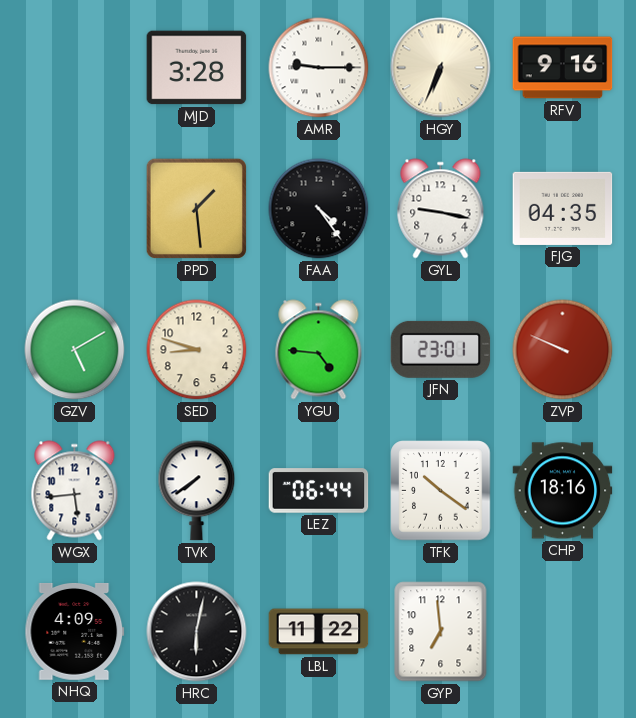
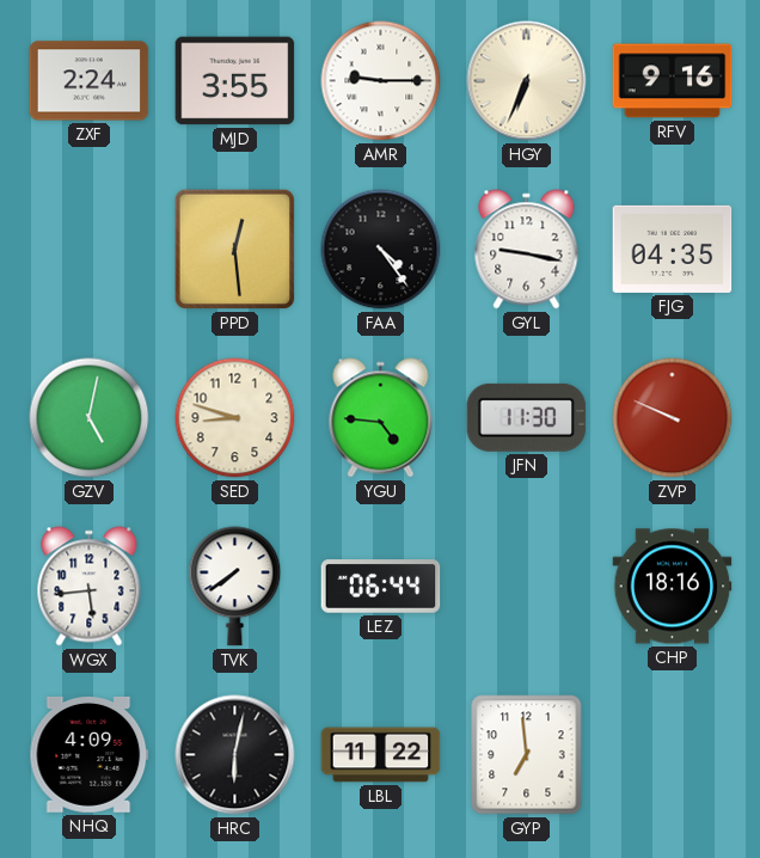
ZXF: none -> 2:24 (90, 81)
MJD: 3:28 -> 3:55 (235, 81)
PPD: 1:29 -> 12:29 (234, 249)
GZV: 5:10 -> 5:02 (90, 418)
JFN: 23:01 -> 11:30 (527, 417)
TFK: 10:21 -> none (441, 491)
